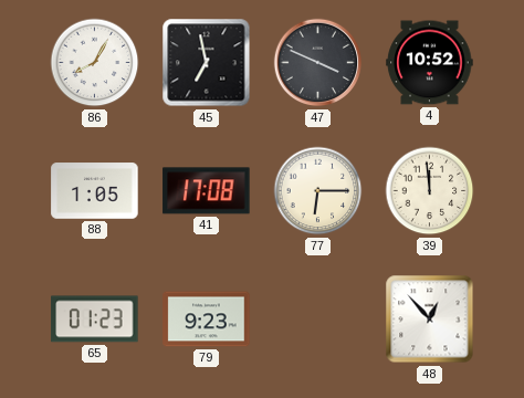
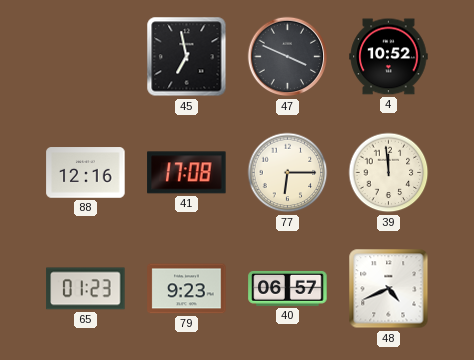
86: 8:05 -> none (95, 63)
88: 1:05 -> 12:16 (86, 173)
40: none -> 06:57 (288, 288)
48: 12:53 -> 4:41 (389, 289)
